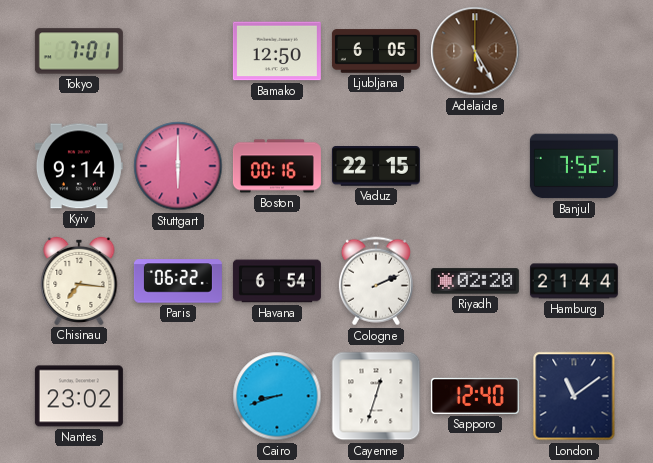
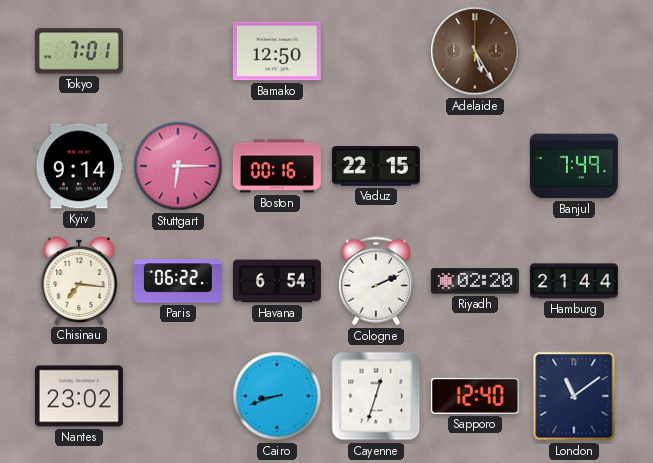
Ljubljana: 6:05 -> none (376, 51)
Stuttgart: 6:00 -> 6:15 (178, 166)
Banjul: 7:52 -> 7:49 (574, 166)
